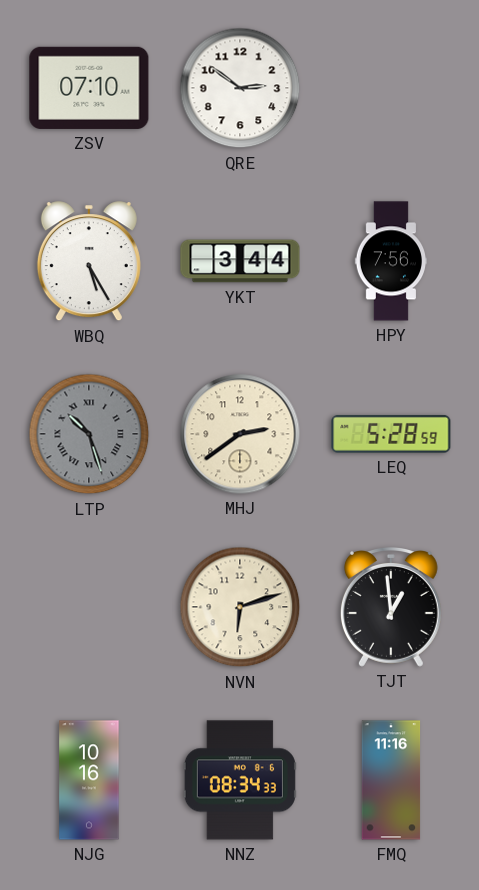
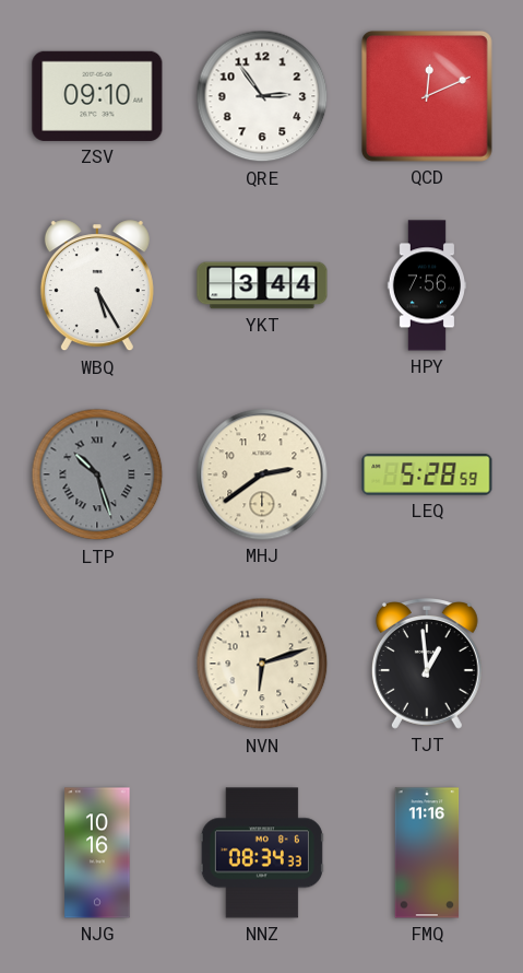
ZSV: 07:10 -> 09:10 (97, 96)
QRE: 2:51 -> 2:54 (262, 96)
QCD: none -> 12:11 (427, 96)
